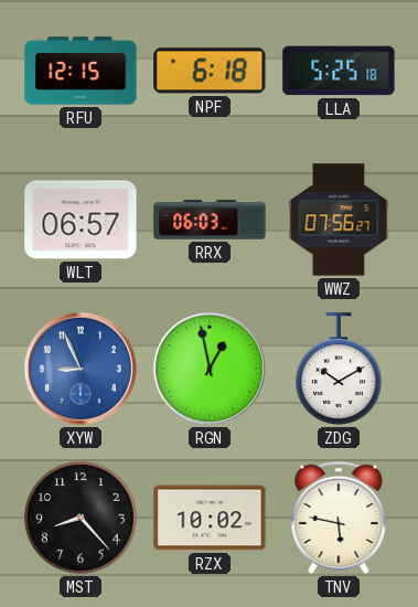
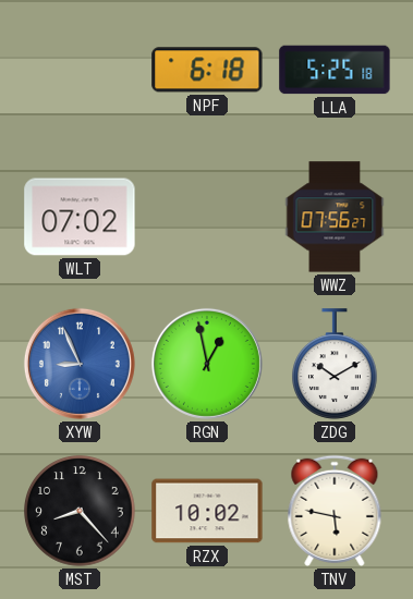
RFU: 12:15 -> none (81, 71)
WLT: 06:57 -> 07:02 (80, 217)
RRX: 06:03 -> none (210, 220)
